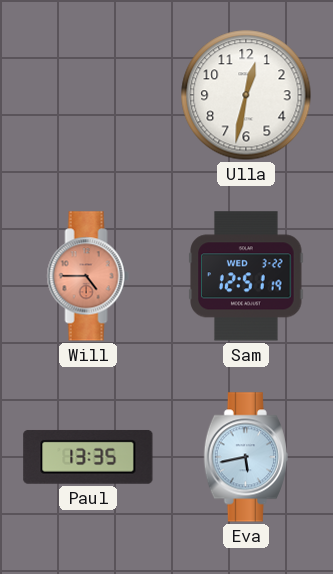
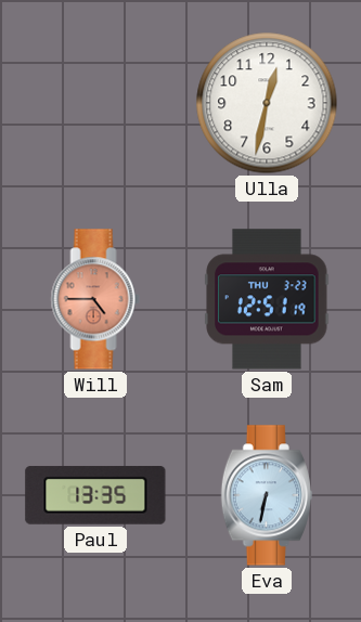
Sam date: WED 3-22 -> THU 3-23 (267, 299)
Eva: 5:43 -> 6:32 (267, 495)
